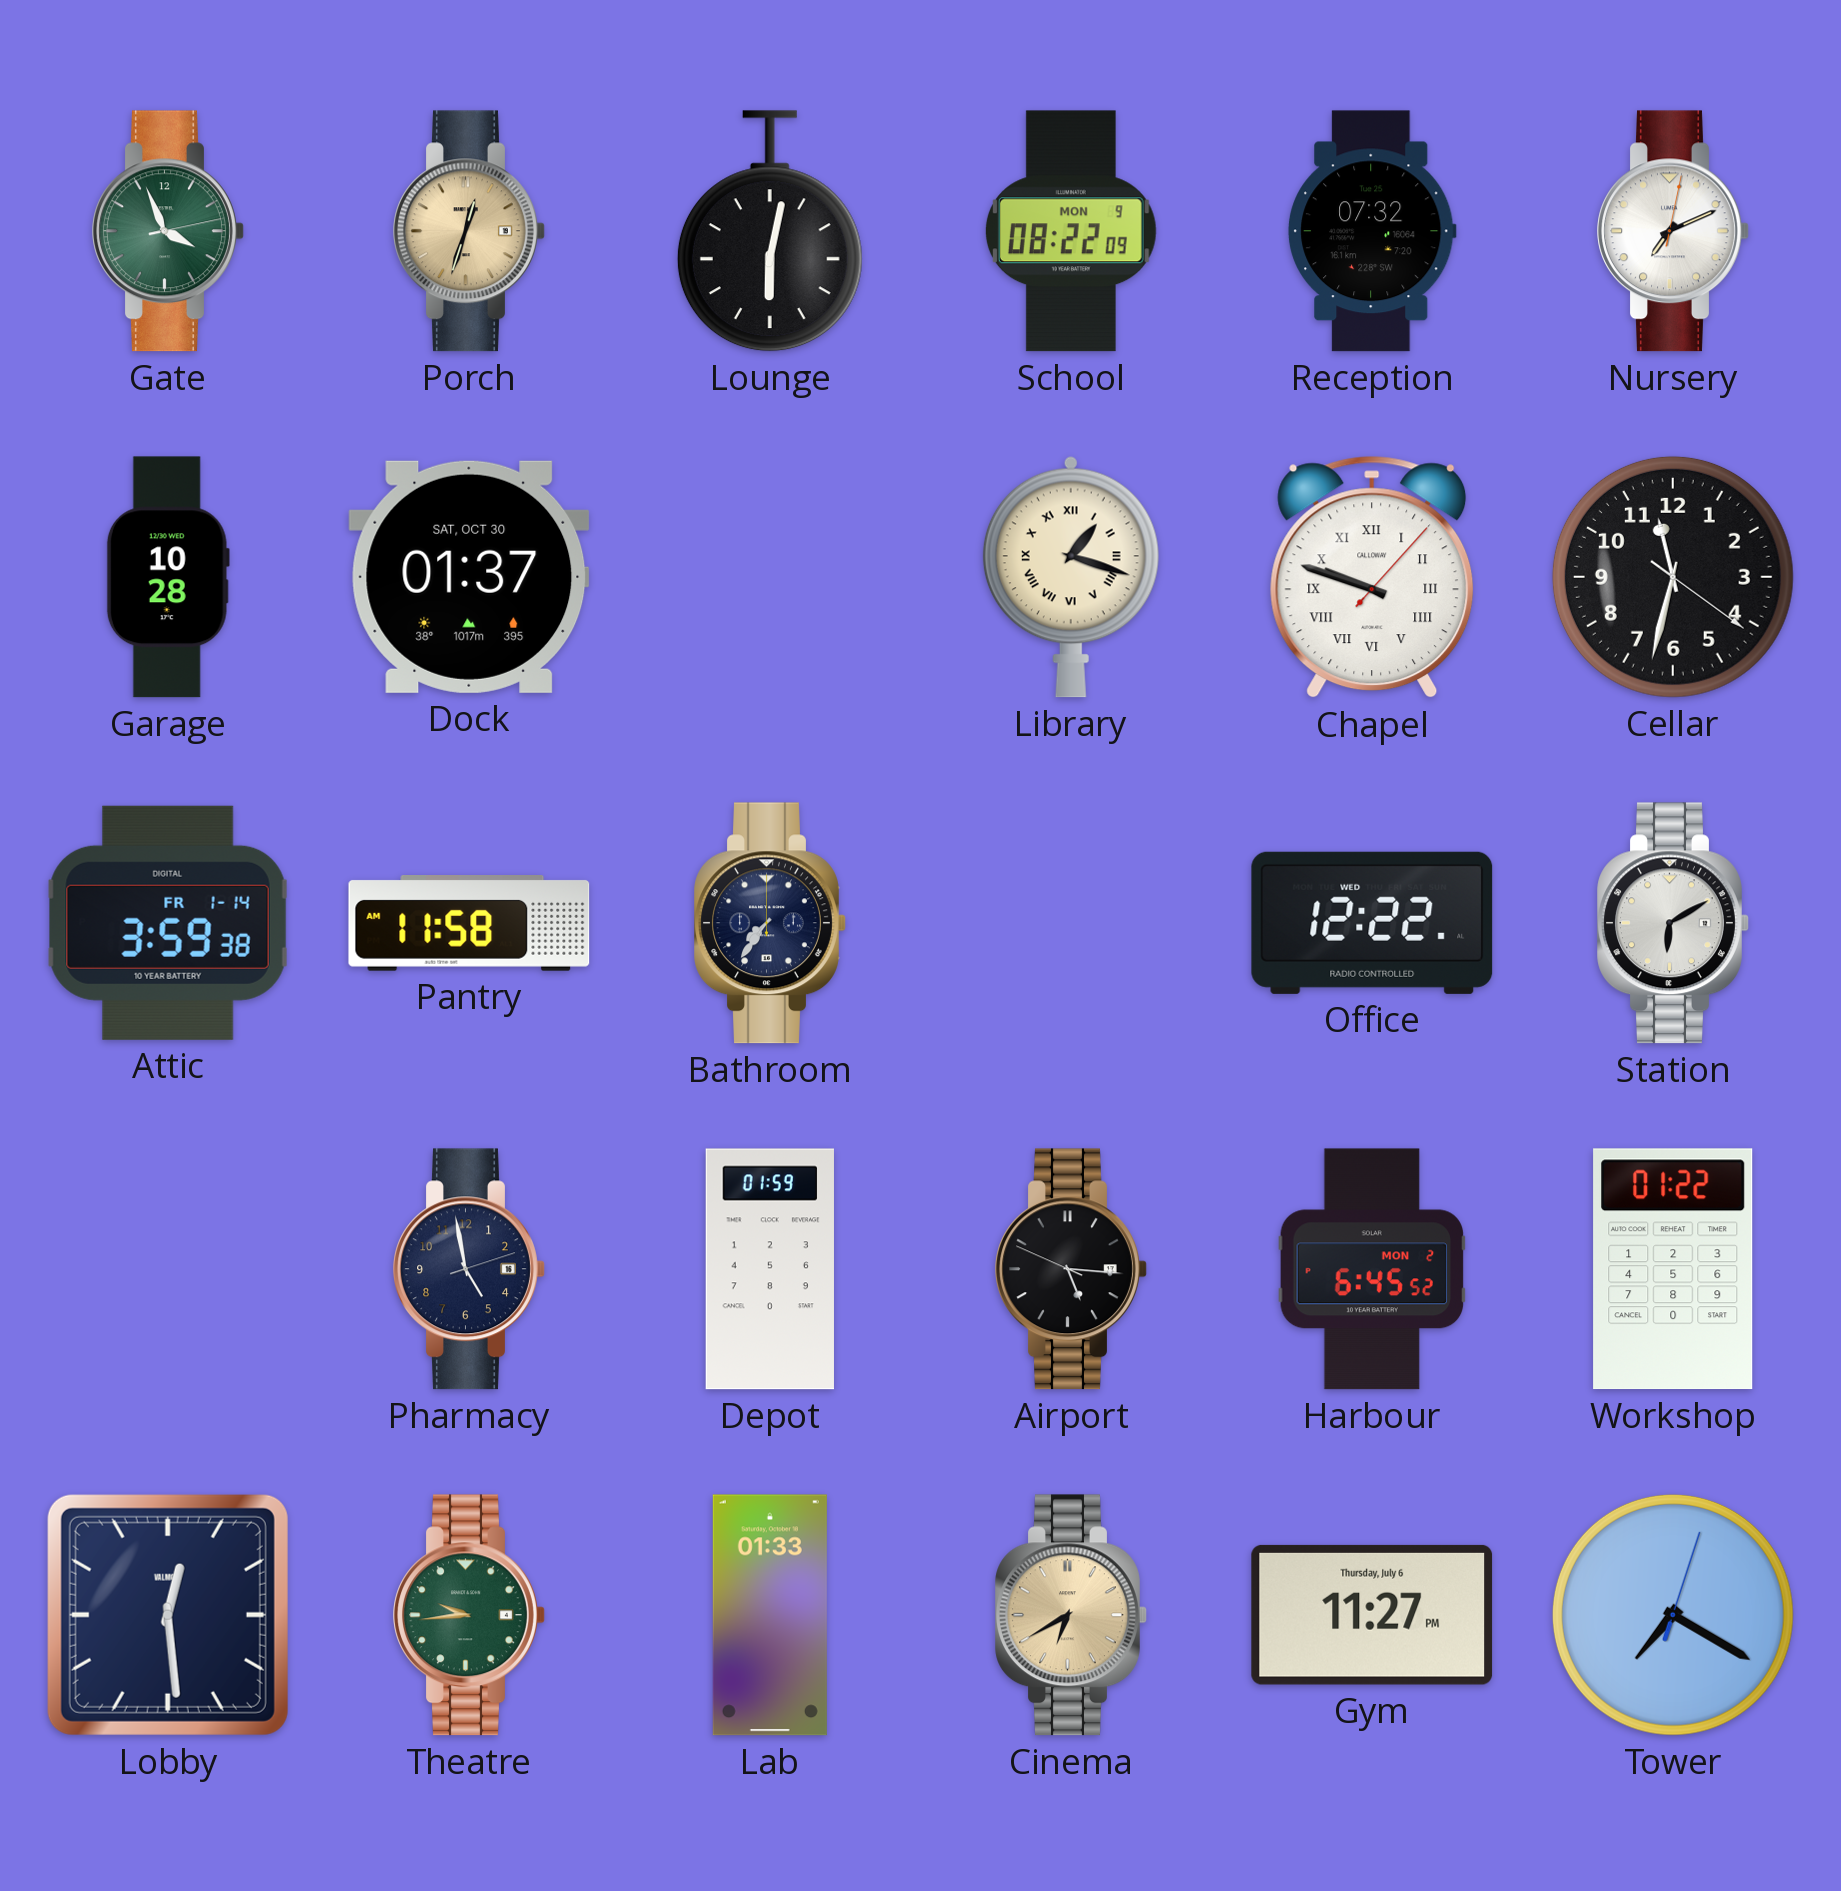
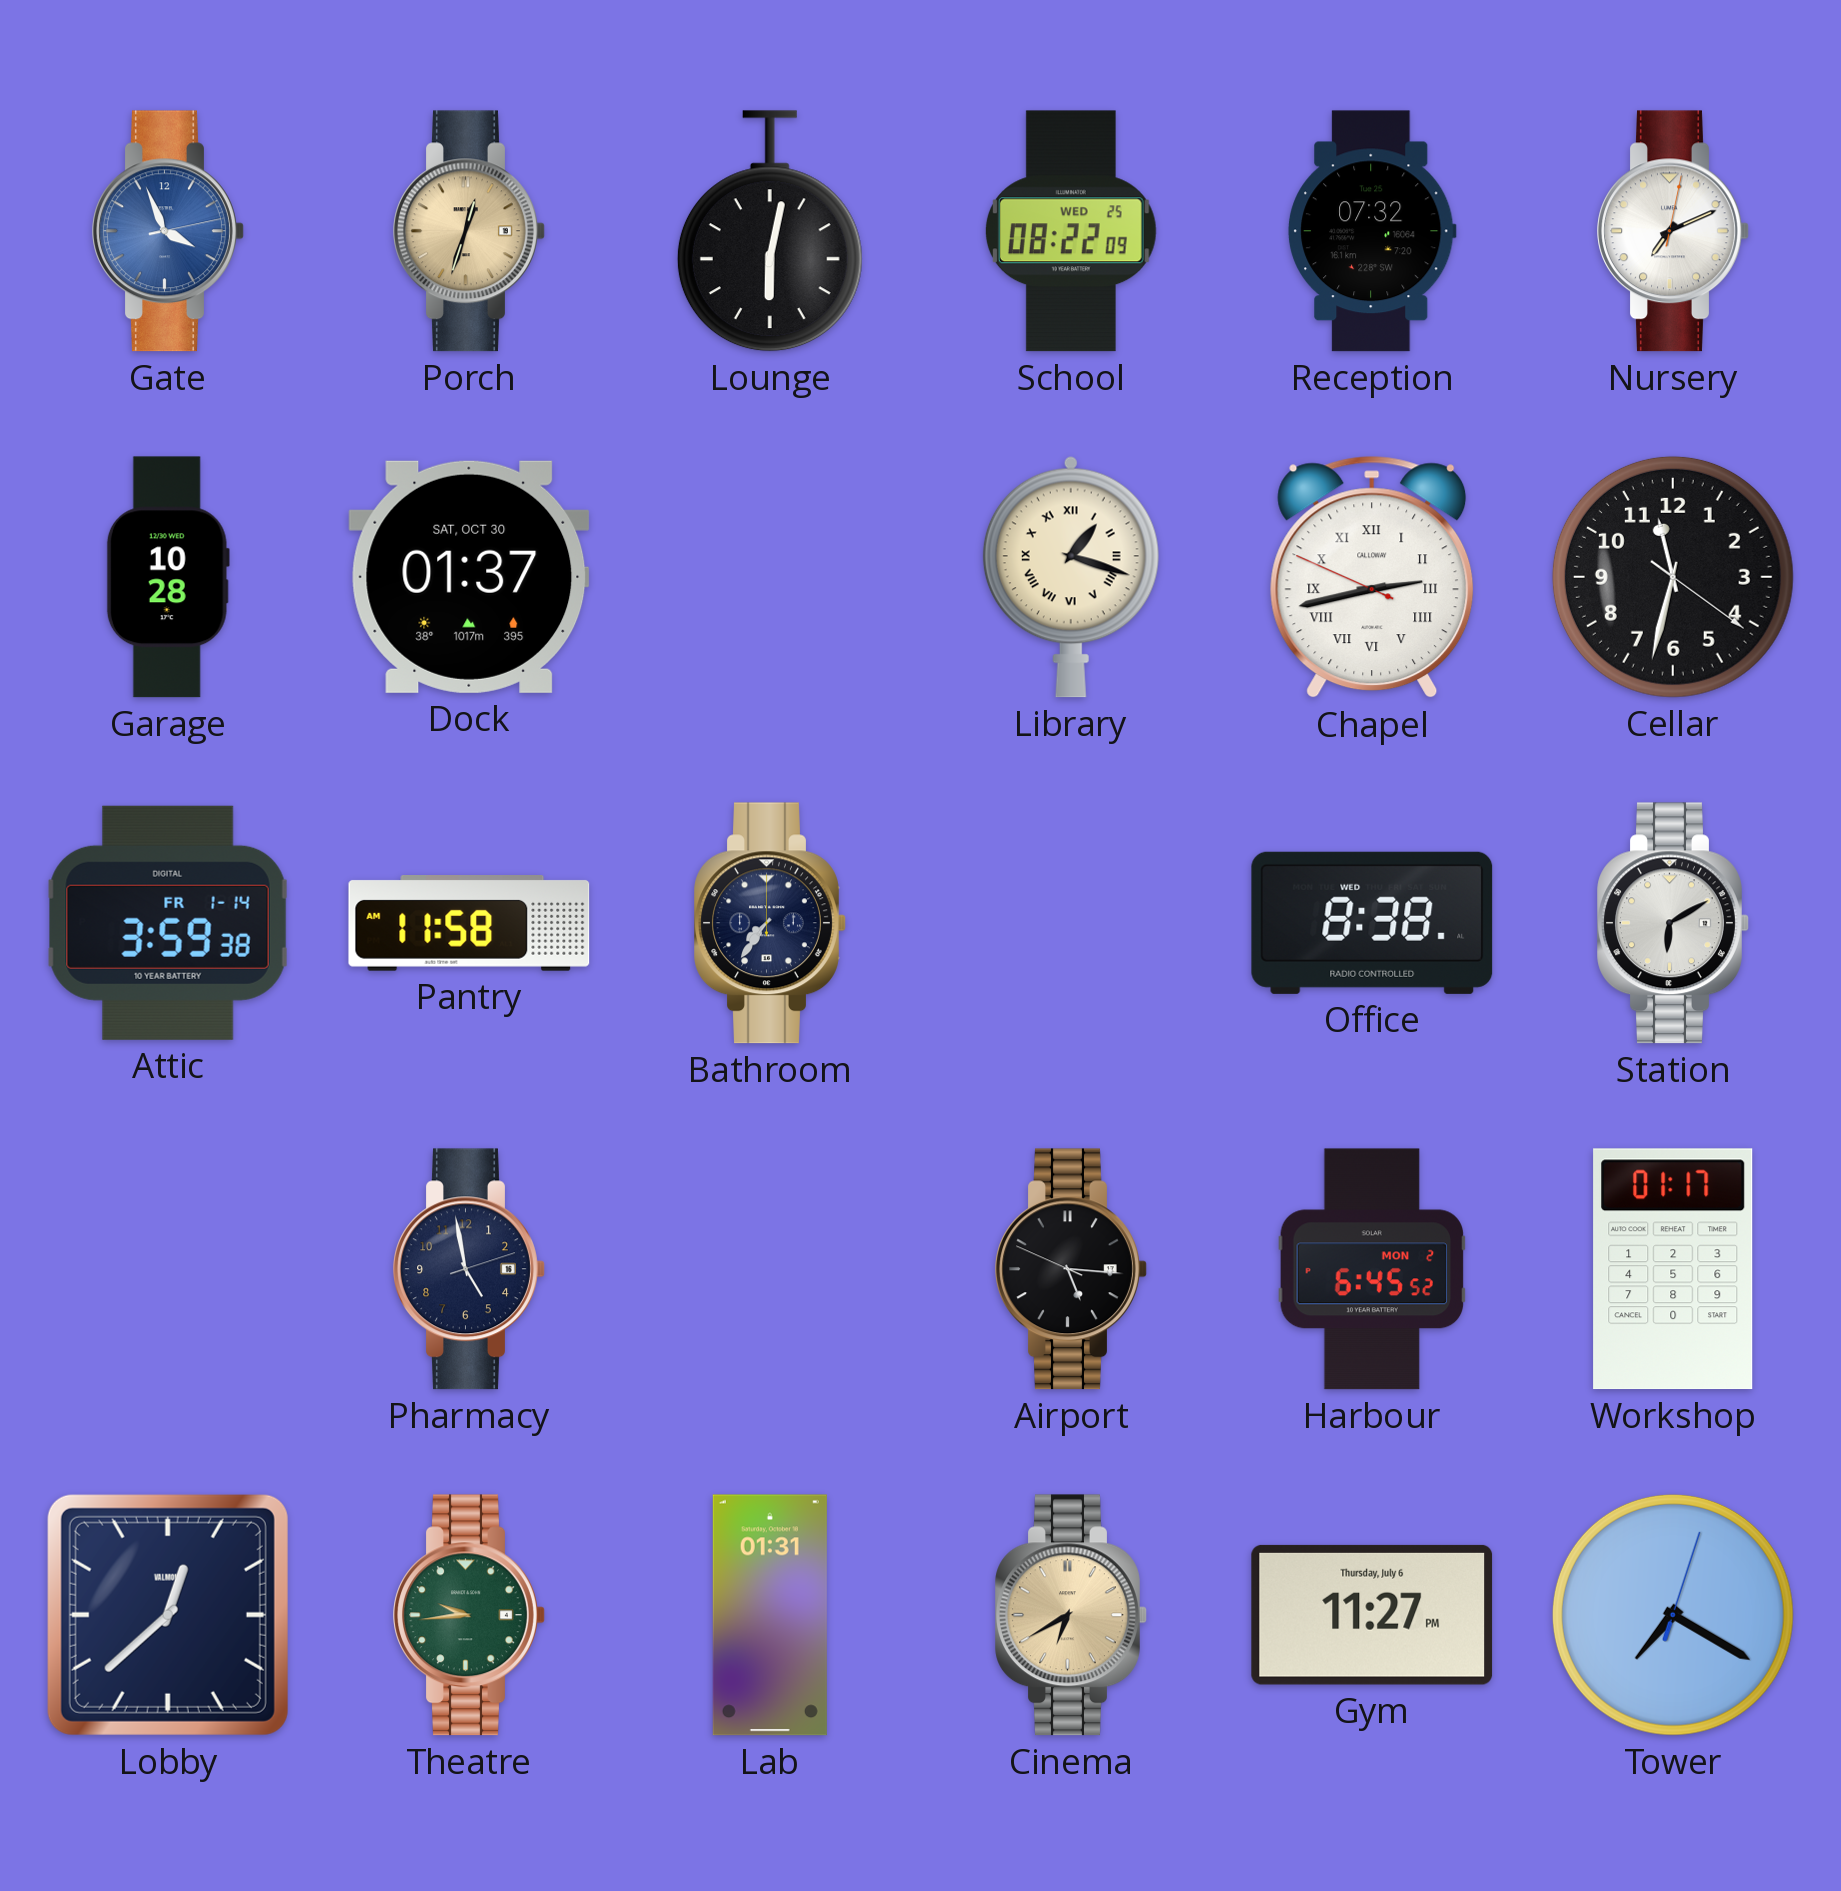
Gate dial: green -> blue (168, 231)
School date: MON 9 -> WED 25 (1071, 231)
Chapel: 9:48 -> 2:42 (1372, 577)
Office: 12:22 -> 8:38 (1372, 923)
Depot: 01:59 -> none (770, 1269)
Workshop: 01:22 -> 01:17 (1673, 1269)
Lobby: 12:29 -> 12:38 (168, 1615)
Lab: 01:33 -> 01:31 (770, 1615)
